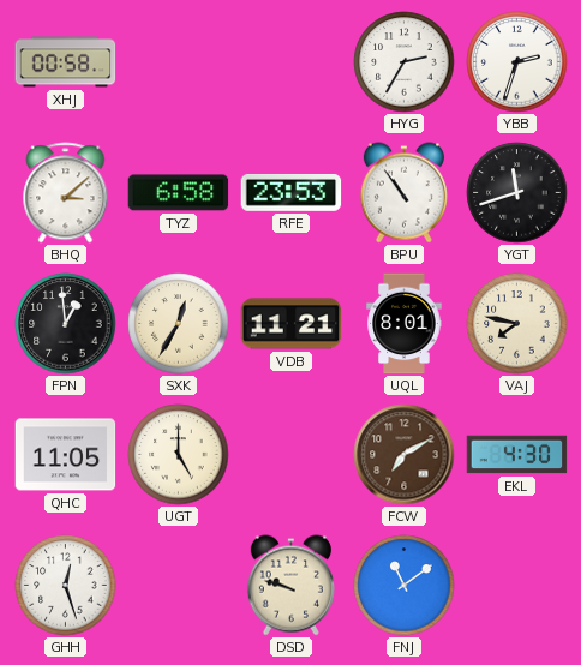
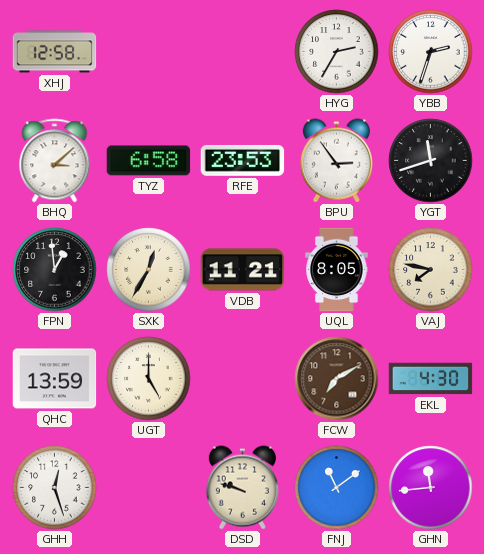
XHJ: 00:58 -> 12:58 (55, 52)
BPU: 10:54 -> 2:54 (336, 161)
UQL: 8:01 -> 8:05 (337, 270)
QHC: 11:05 -> 13:59 (55, 379)
GHN: none -> 11:44 (431, 488)
